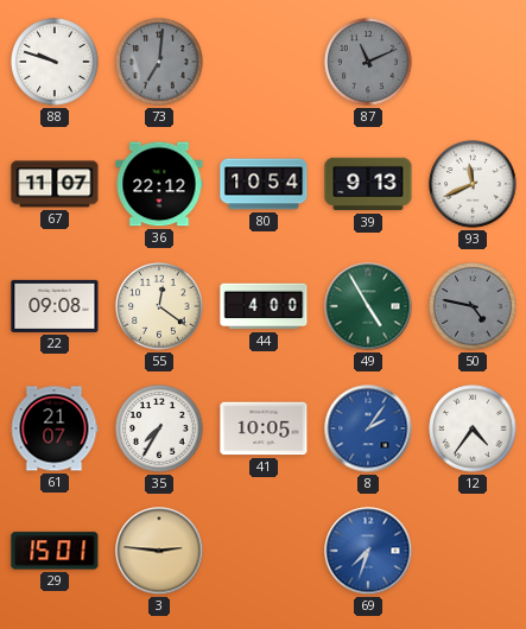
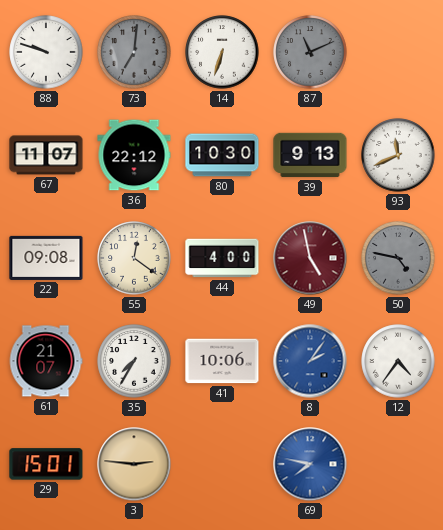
14: none -> 6:33 (222, 52)
80: 10:54 -> 10:30 (222, 155)
49: 4:55 -> 4:58 (310, 258)
49 dial: green -> burgundy (310, 258)
41: 10:05 -> 10:06 (222, 361)
69: 7:33 -> 7:47 (310, 464)
